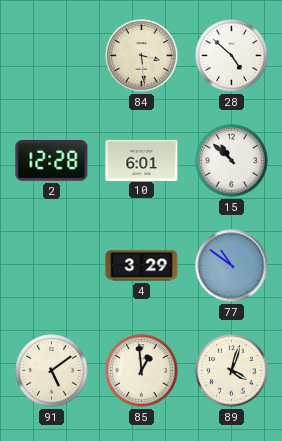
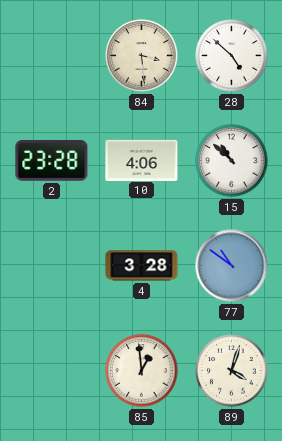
2: 12:28 -> 23:28 (52, 161)
10: 6:01 -> 4:06 (142, 160)
4: 3:29 -> 3:28 (142, 266)
91: 5:09 -> none (52, 371)
